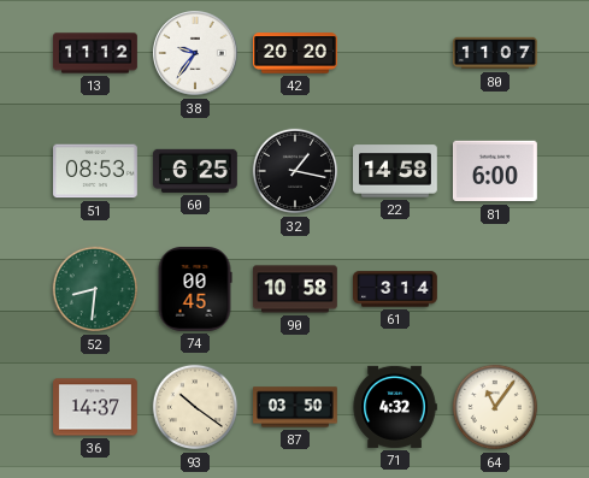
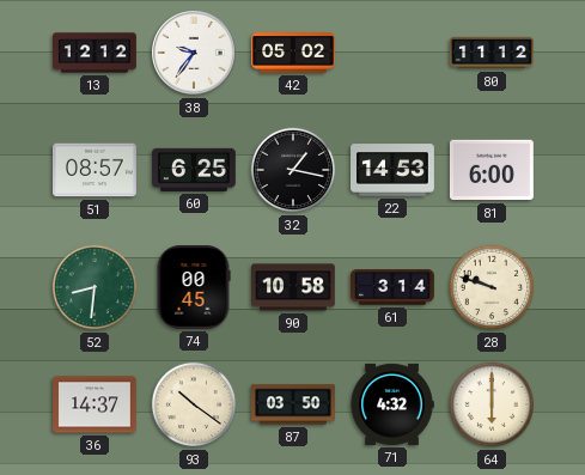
13: 11:12 -> 12:12 (96, 53)
42: 20:20 -> 05:02 (294, 53)
80: 11:07 -> 11:12 (493, 53)
51: 08:53 -> 08:57 (96, 170)
22: 14:58 -> 14:53 (394, 170)
28: none -> 9:48 (492, 287)
64: 11:06 -> 6:00 (492, 404)
